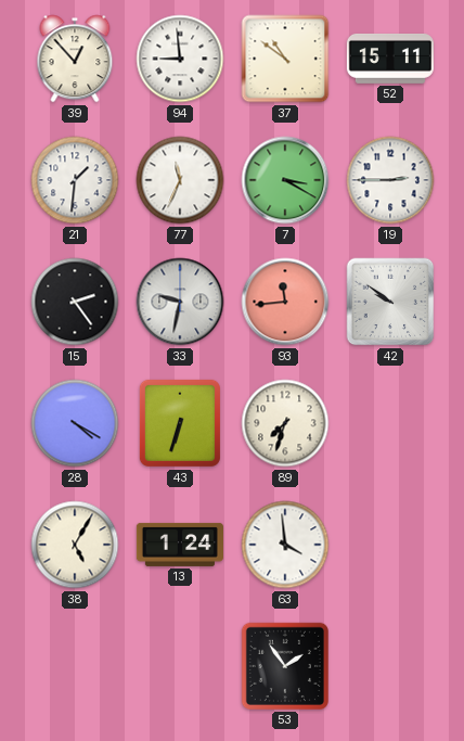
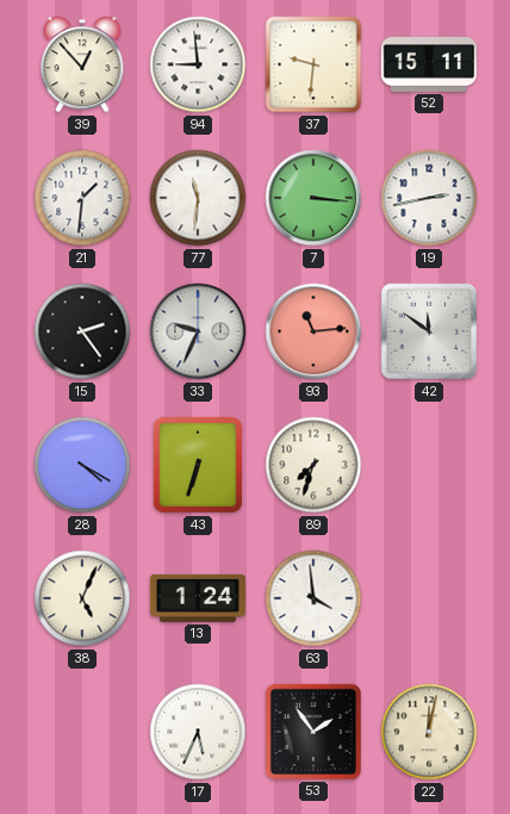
37: 10:51 -> 9:31 (313, 64)
77: 11:34 -> 11:31 (198, 198)
7: 3:20 -> 3:16 (313, 198)
19: 2:45 -> 2:43 (429, 198)
33: 9:32 -> 9:34 (198, 331)
93: 11:44 -> 11:14 (313, 331)
42: 9:51 -> 11:51 (429, 331)
38: 5:05 -> 5:04 (82, 598)
17: none -> 5:34 (198, 732)
22: none -> 12:02 (429, 732)
